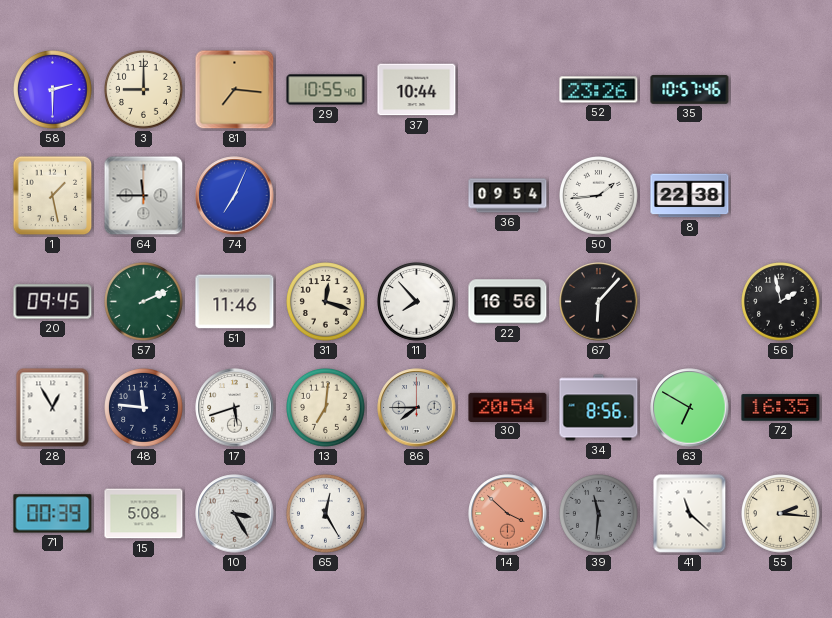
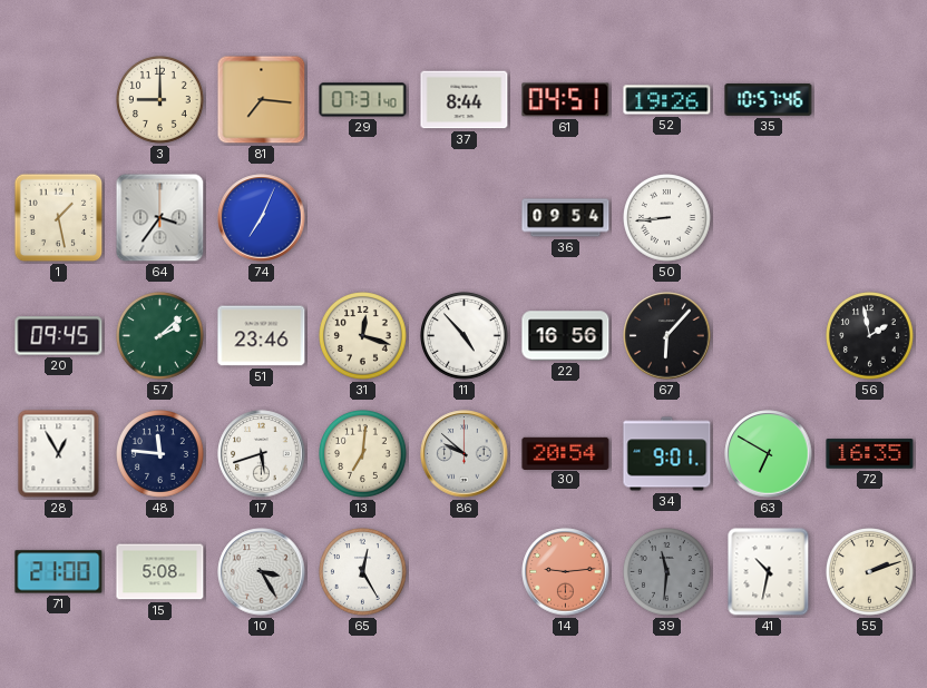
58: 2:30 -> none (53, 90)
29: 10:55 -> 07:31 (363, 100)
37: 10:44 -> 8:44 (465, 100)
61: none -> 04:51 (566, 100)
52: 23:26 -> 19:26 (667, 100)
64: 11:45 -> 3:36 (160, 218)
50: 1:44 -> 8:44 (667, 218)
8: 22:38 -> none (690, 196)
57: 2:11 -> 2:08 (160, 336)
51: 11:46 -> 23:46 (262, 336)
11: 7:53 -> 4:53 (465, 336)
86: 7:45 -> 9:52 (465, 454)
34: 8:56 -> 9:01 (667, 454)
71: 00:39 -> 21:00 (59, 572)
14: 3:52 -> 9:14 (566, 572)
41: 11:22 -> 10:32 (769, 572)
55: 2:16 -> 2:12 (870, 572)
